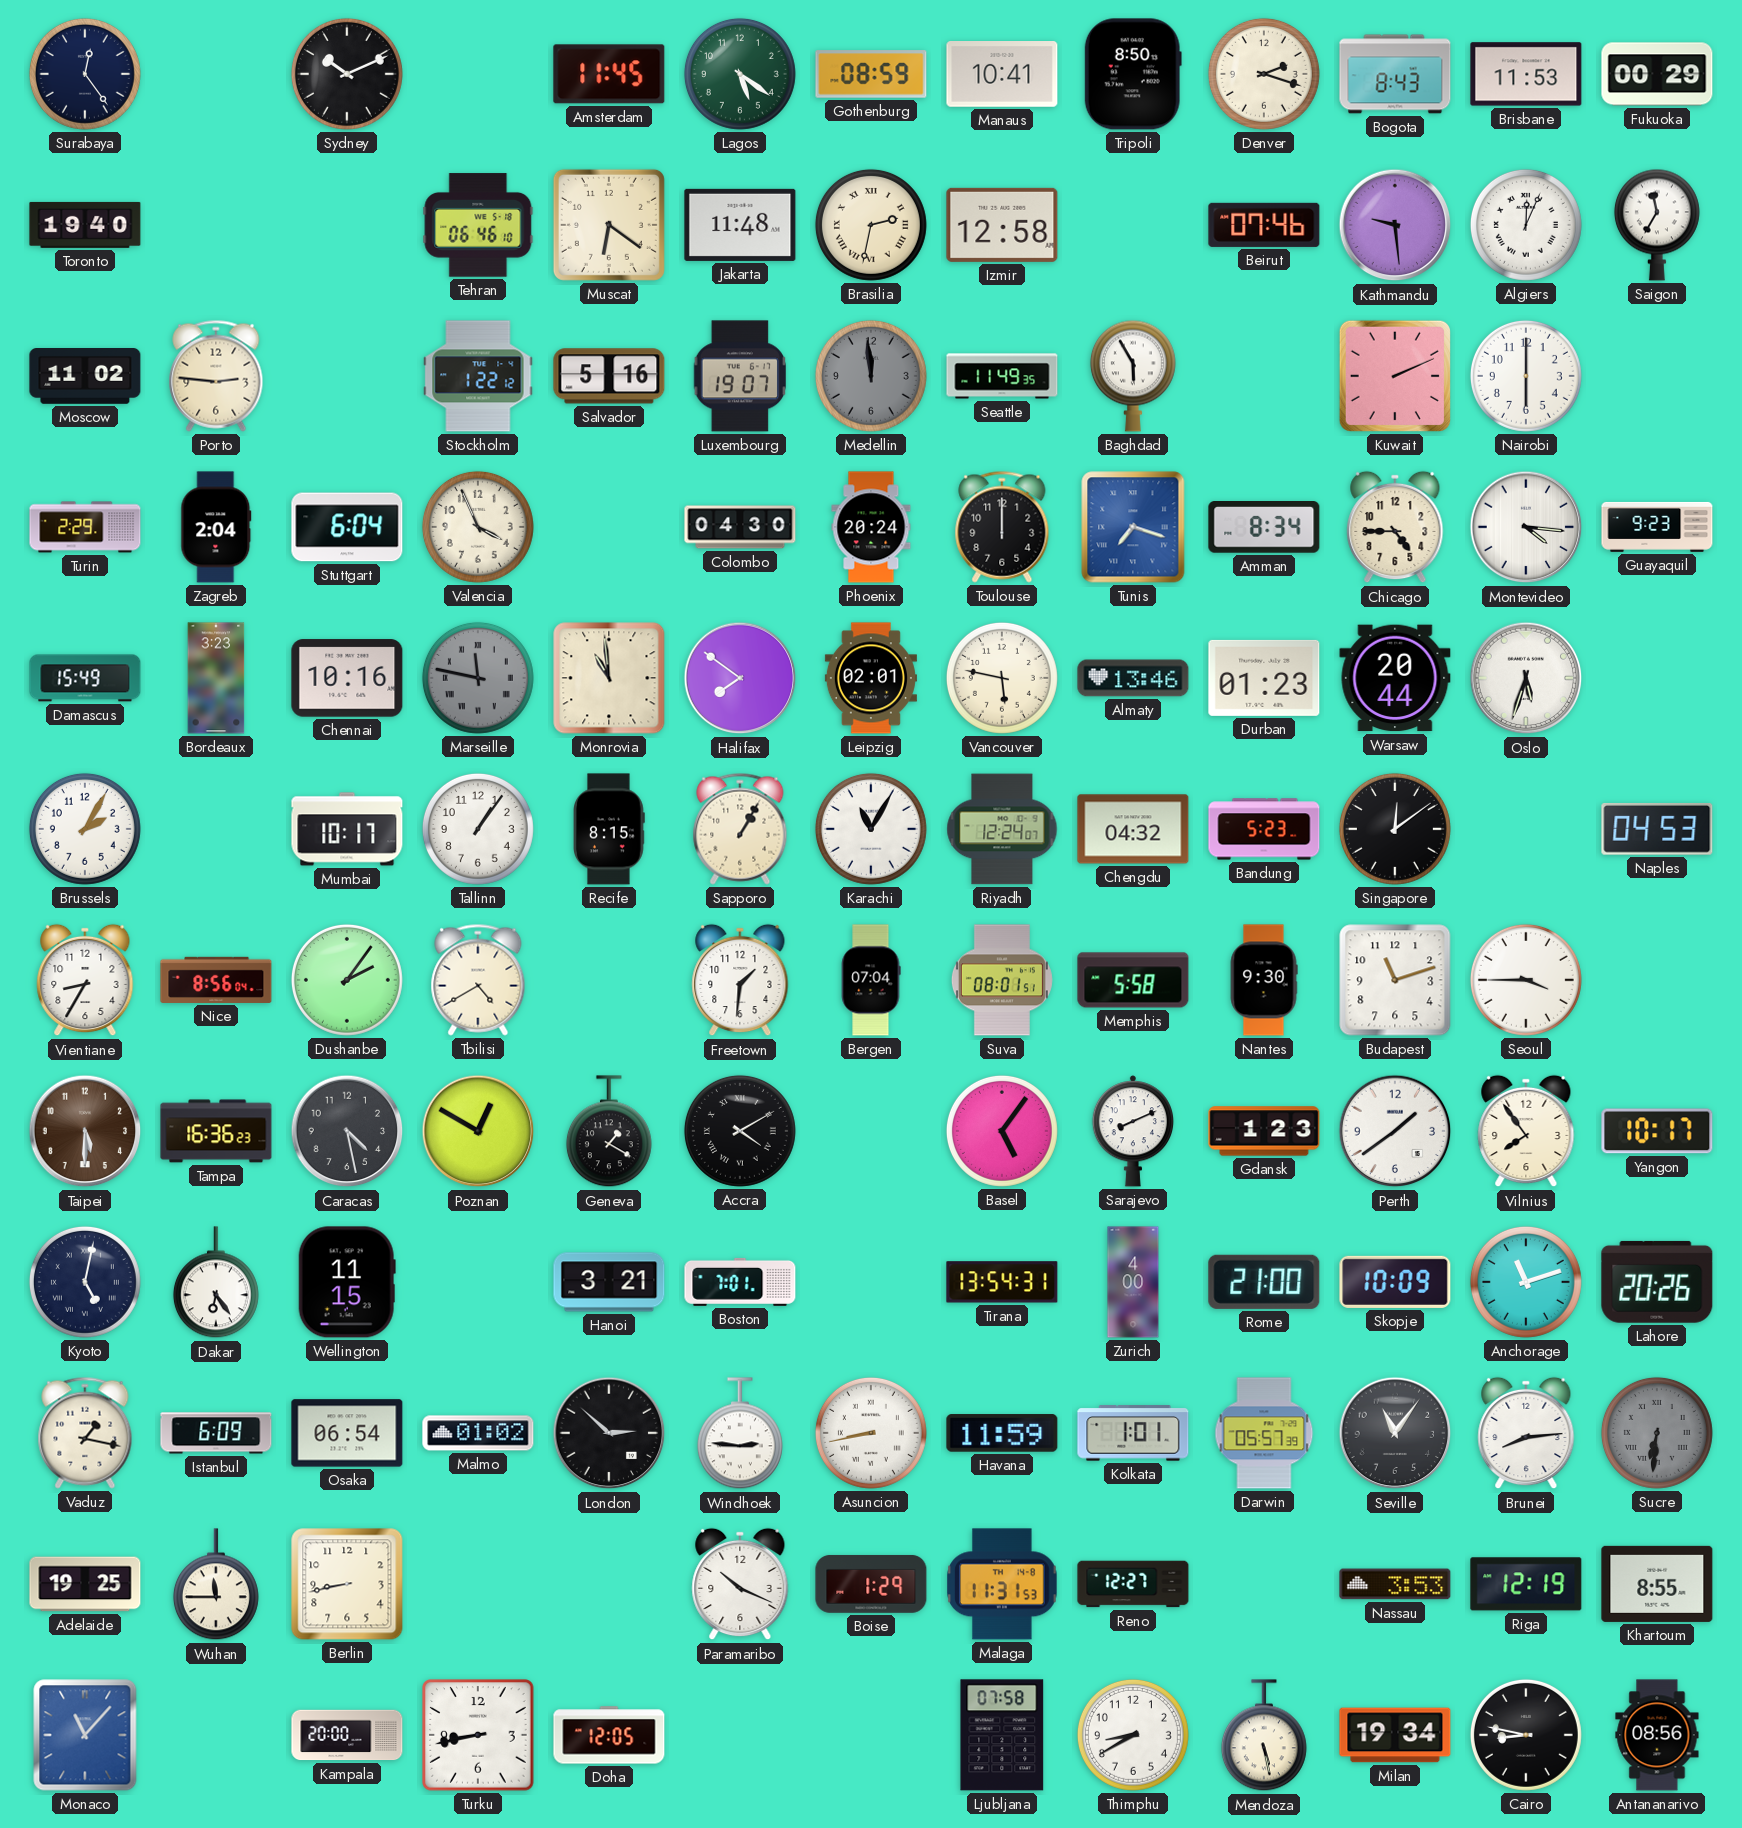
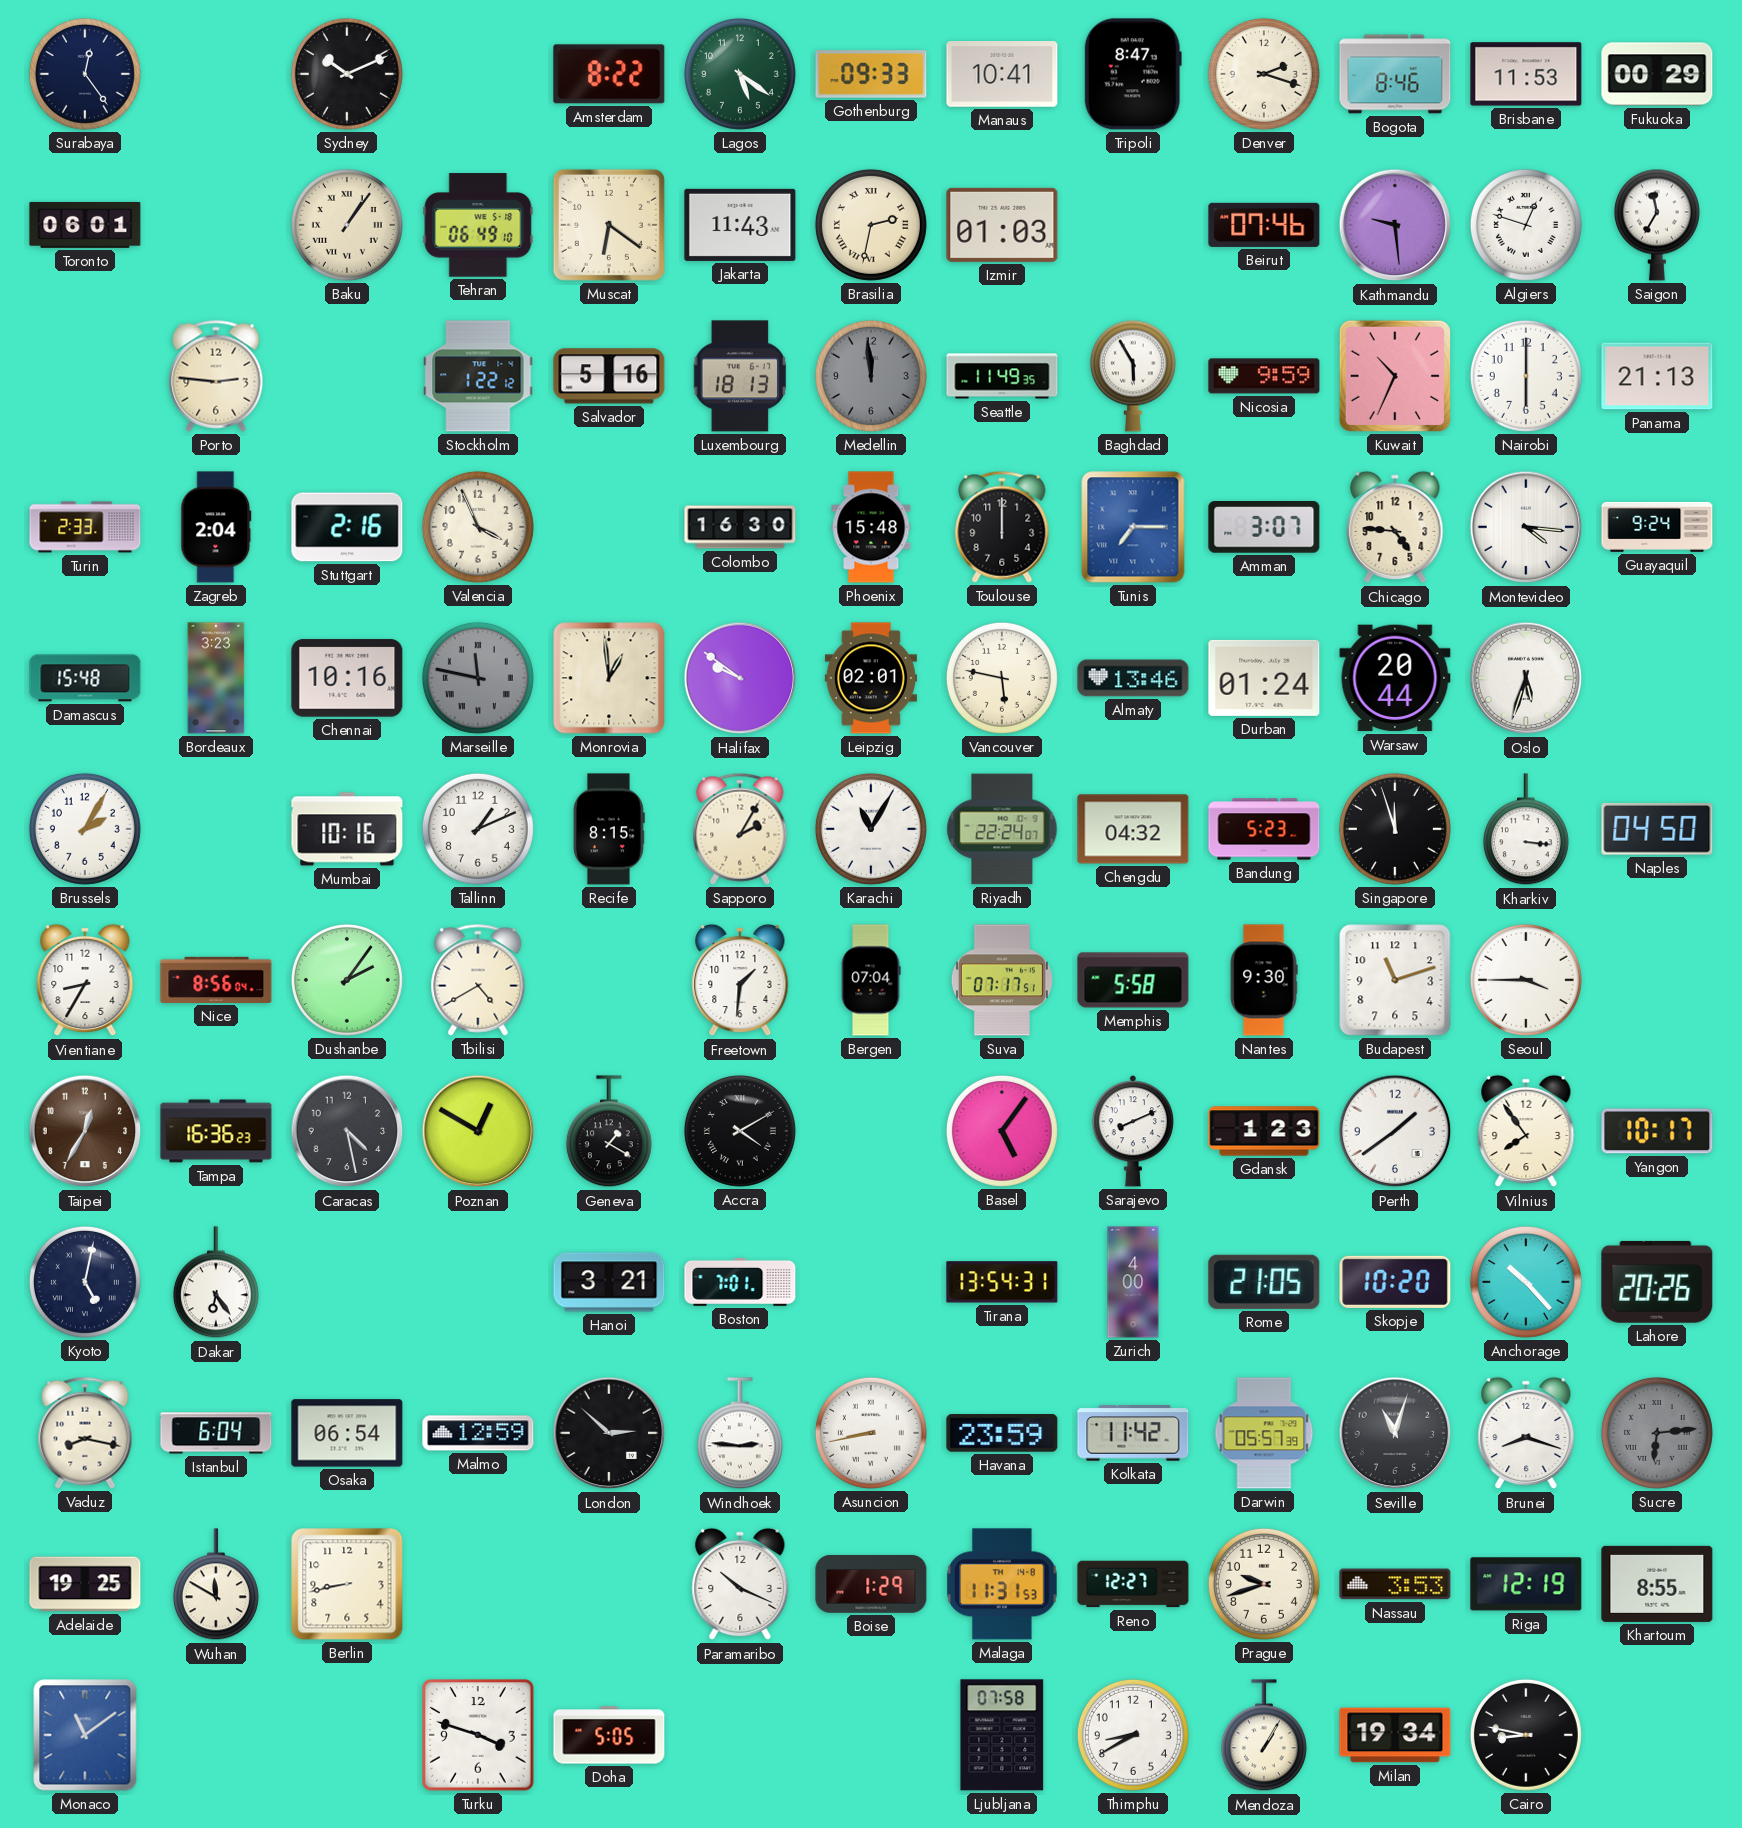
Amsterdam: 11:45 -> 8:22 (609, 74)
Gothenburg: 08:59 -> 09:33 (871, 74)
Tripoli: 8:50 -> 8:47 (1133, 74)
Bogota: 8:43 -> 8:46 (1395, 74)
Toronto: 19:40 -> 06:01 (85, 225)
Baku: none -> 1:06 (347, 225)
Tehran: 06:46 -> 06:49 (478, 225)
Jakarta: 11:48 -> 11:43 (740, 225)
Izmir: 12:58 -> 01:03 (1002, 225)
Algiers: 12:04 -> 12:48 (1526, 225)
Moscow: 11:02 -> none (85, 377)
Luxembourg: 19:07 -> 18:13 (739, 376)
Nicosia: none -> 9:59 (1264, 376)
Kuwait: 2:11 -> 10:34 (1395, 376)
Panama: none -> 21:13 (1657, 376)
Turin: 2:29 -> 2:33 (85, 527)
Stuttgart: 6:04 -> 2:16 (347, 527)
Colombo: 04:30 -> 16:30 (740, 527)
Phoenix: 20:24 -> 15:48 (871, 527)
Tunis: 7:18 -> 7:15 (1133, 527)
Amman: 8:34 -> 3:07 (1264, 528)
Chicago: 4:45 -> 4:46 (1395, 527)
Guayaquil: 9:23 -> 9:24 (1657, 527)
Damascus: 15:49 -> 15:48 (85, 678)
Monrovia: 10:59 -> 12:59 (609, 678)
Halifax: 7:51 -> 9:51 (740, 678)
Durban: 01:23 -> 01:24 (1264, 678)
Mumbai: 10:17 -> 10:16 (347, 829)
Tallinn: 1:06 -> 1:11 (478, 829)
Sapporo: 1:05 -> 2:05 (740, 829)
Riyadh: 12:24 -> 22:24 (1002, 829)
Singapore: 12:09 -> 11:57 (1395, 829)
Kharkiv: none -> 3:16 (1526, 830)
Naples: 04:53 -> 04:50 (1657, 829)
Suva: 08:01 -> 07:17 (1002, 980)
Taipei: 5:30 -> 12:35 (85, 1131)
Wellington: 11:15 -> none (347, 1282)
Rome: 21:00 -> 21:05 (1264, 1282)
Skopje: 10:09 -> 10:20 (1395, 1282)
Anchorage: 11:12 -> 10:23 (1526, 1282)
Vaduz: 1:17 -> 8:17 (85, 1433)
Istanbul: 6:09 -> 6:04 (216, 1433)
Malmo: 01:02 -> 12:59 (478, 1433)
Havana: 11:59 -> 23:59 (1002, 1433)
Kolkata: 1:01 -> 11:42 (1133, 1433)
Seville: 11:06 -> 11:03 (1395, 1433)
Brunei: 8:14 -> 8:18 (1526, 1433)
Sucre: 6:31 -> 6:14 (1657, 1433)
Wuhan: 11:45 -> 11:50 (216, 1585)
Prague: none -> 9:42 (1264, 1584)
Monaco: 11:07 -> 11:09 (85, 1735)
Kampala: 20:00 -> none (347, 1735)
Turku: 8:43 -> 3:48 (478, 1735)
Doha: 12:05 -> 5:05 (609, 1735)
Mendoza: 5:28 -> 1:05 (1264, 1736)
Antananarivo: 08:56 -> none (1657, 1735)
